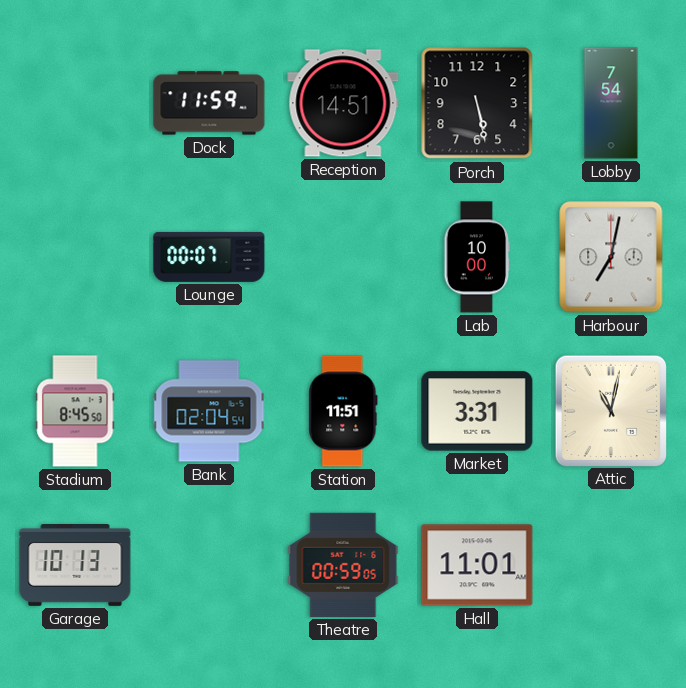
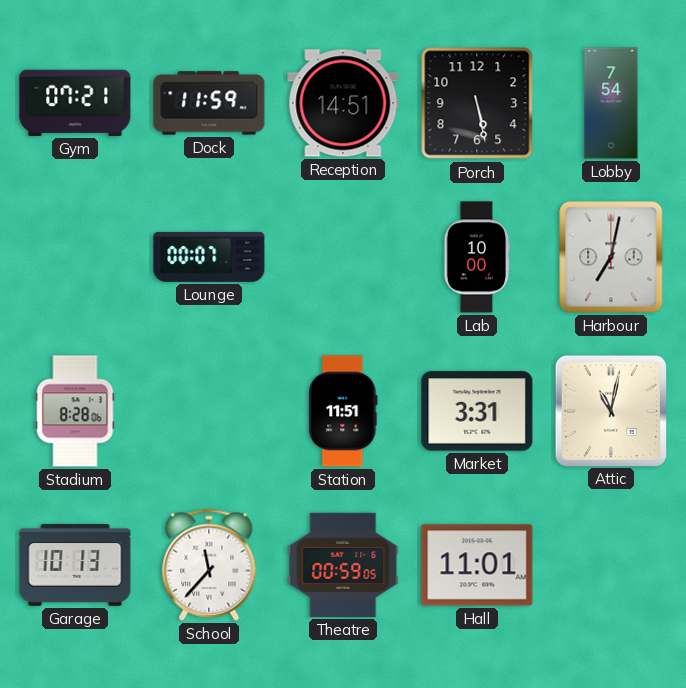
Gym: none -> 07:21 (75, 103)
Stadium: 8:45 -> 8:28 (75, 411)
Bank: 02:04 -> none (209, 411)
School: none -> 11:37 (209, 565)
